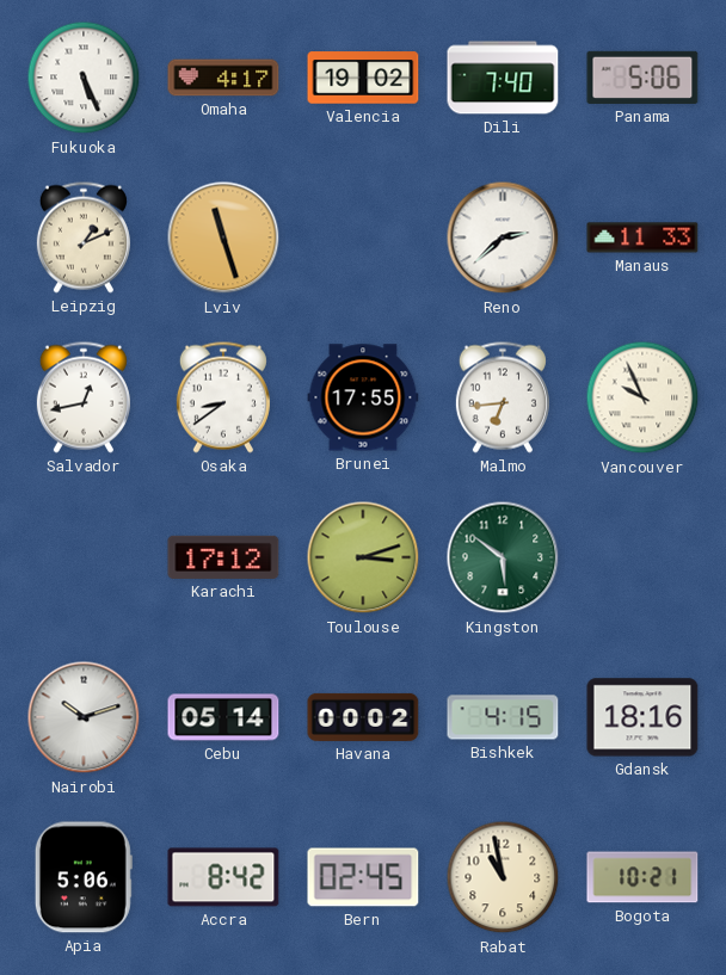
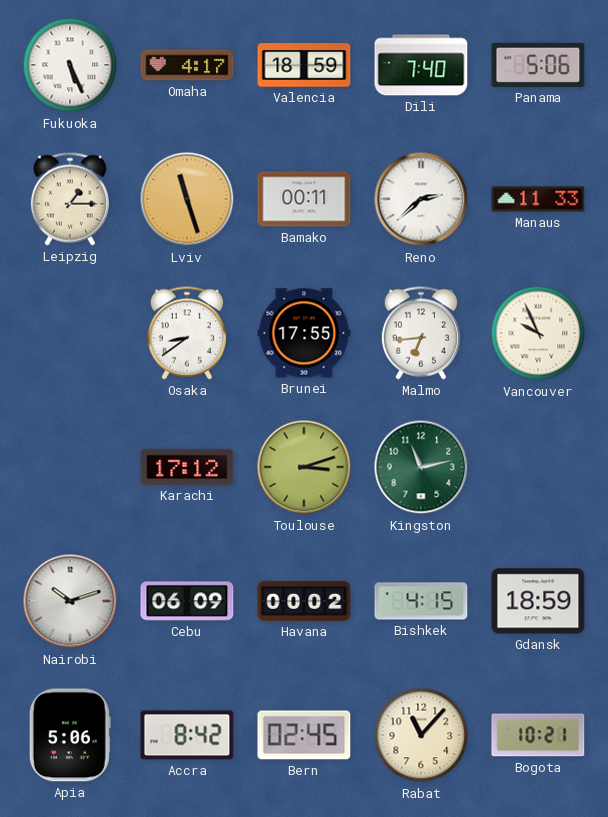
Valencia: 19:02 -> 18:59 (304, 65)
Leipzig: 1:11 -> 1:15 (70, 199)
Bamako: none -> 00:11 (304, 199)
Salvador: 12:43 -> none (84, 397)
Kingston: 5:51 -> 11:13 (421, 467)
Cebu: 05:14 -> 06:09 (187, 601)
Gdansk: 18:16 -> 18:59 (538, 601)
Rabat: 10:58 -> 11:07 (421, 735)
